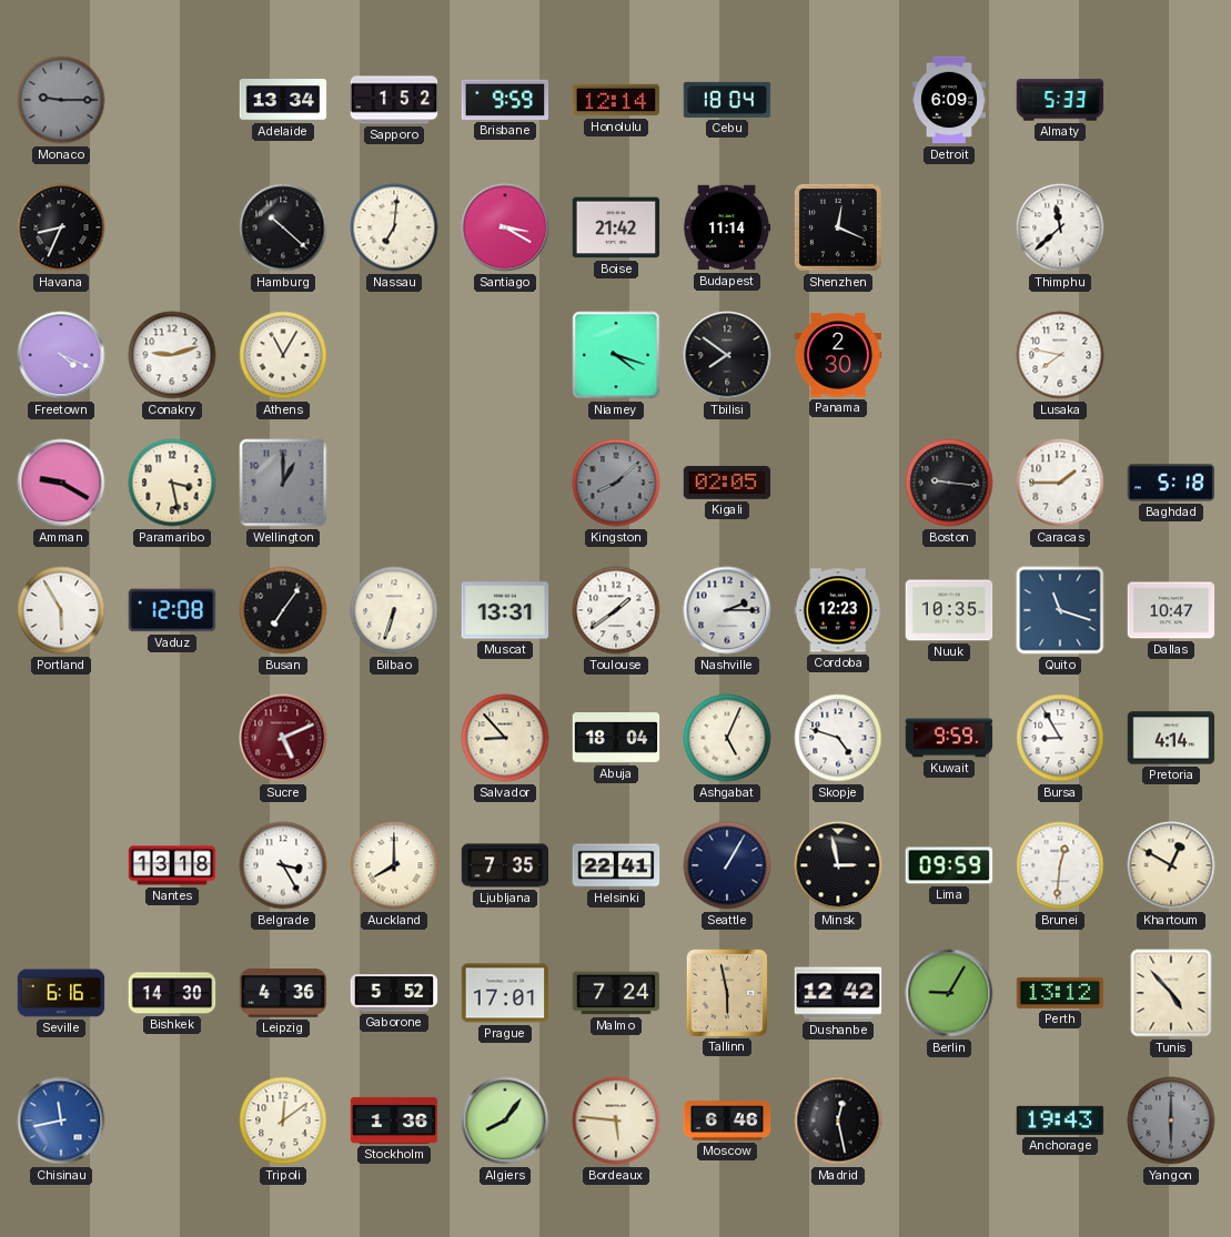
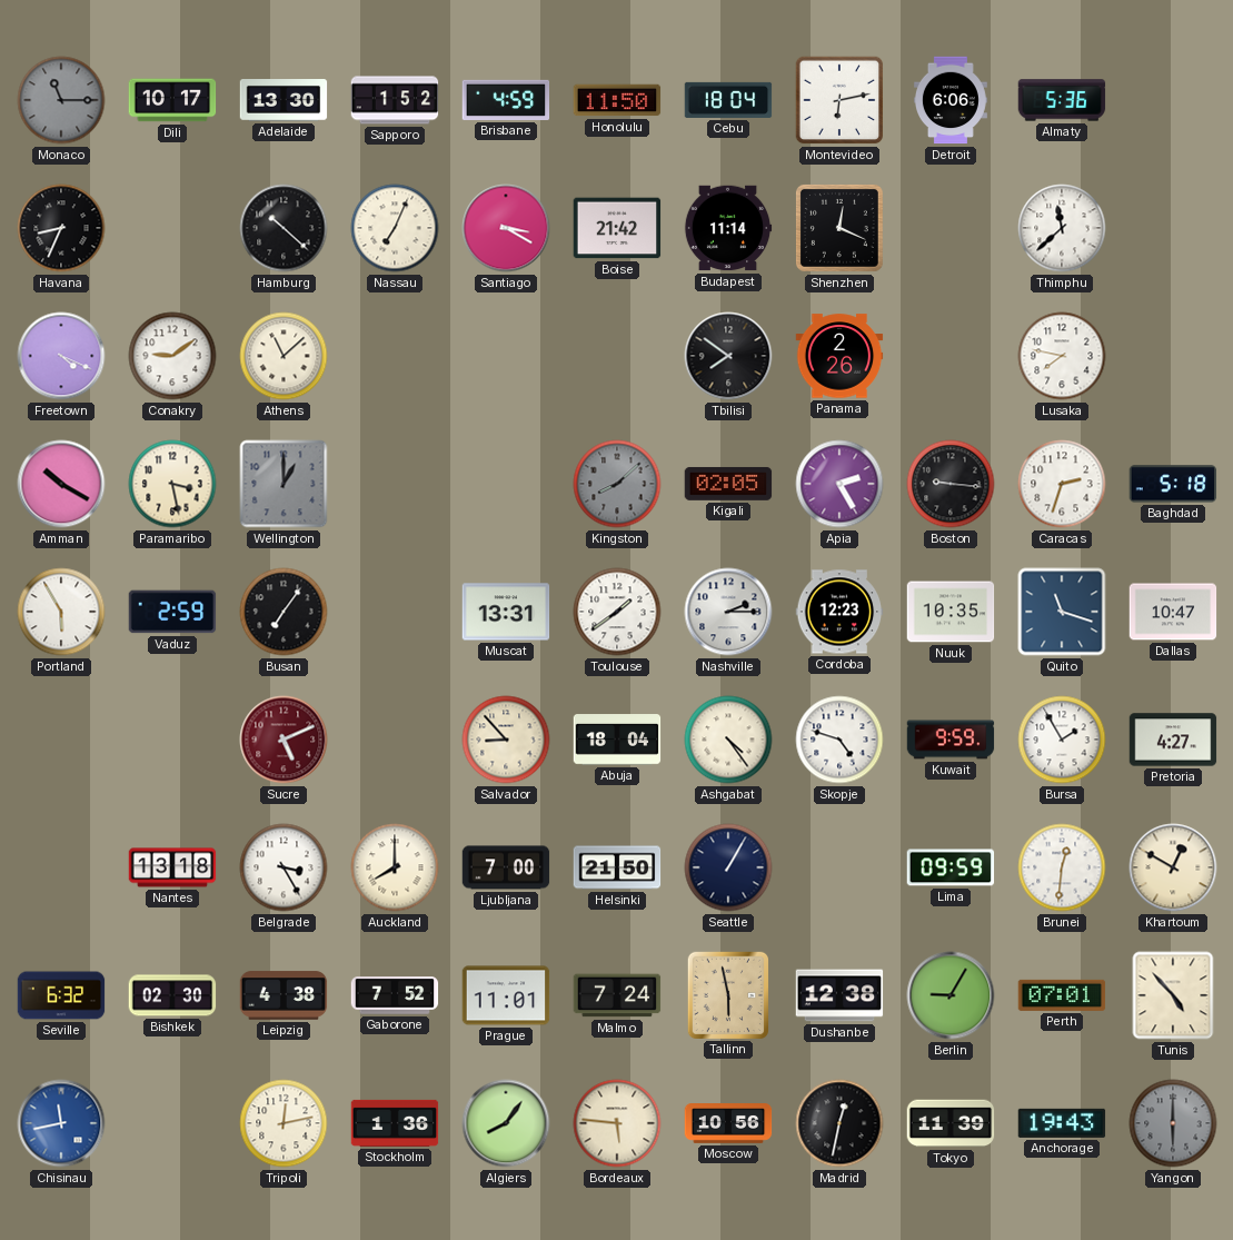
Monaco: 9:15 -> 11:15 (61, 100)
Dili: none -> 10:17 (172, 100)
Adelaide: 13:34 -> 13:30 (284, 101)
Brisbane: 9:59 -> 4:59 (506, 100)
Honolulu: 12:14 -> 11:50 (617, 100)
Montevideo: none -> 6:13 (839, 100)
Detroit: 6:09 -> 6:06 (951, 100)
Almaty: 5:33 -> 5:36 (1062, 100)
Nassau: 7:01 -> 7:04 (395, 228)
Conakry: 9:12 -> 9:09 (172, 356)
Athens: 11:05 -> 11:08 (284, 356)
Niamey: 4:18 -> none (616, 355)
Panama: 2:30 -> 2:26 (839, 356)
Amman: 9:20 -> 10:20 (61, 484)
Apia: none -> 2:25 (839, 484)
Caracas: 1:45 -> 2:33 (1062, 484)
Vaduz: 12:08 -> 2:59 (172, 612)
Bilbao: 6:33 -> none (394, 610)
Ashgabat: 5:04 -> 4:24 (728, 740)
Bursa: 8:55 -> 1:55 (1062, 740)
Pretoria: 4:14 -> 4:27 (1173, 740)
Ljubljana: 7:35 -> 7:00 (506, 867)
Helsinki: 22:41 -> 21:50 (617, 867)
Minsk: 2:58 -> none (838, 865)
Seville: 6:16 -> 6:32 (61, 995)
Bishkek: 14:30 -> 02:30 (172, 995)
Leipzig: 4:36 -> 4:38 (284, 995)
Gaborone: 5:52 -> 7:52 (395, 995)
Prague: 17:01 -> 11:01 (506, 995)
Dushanbe: 12:42 -> 12:38 (839, 995)
Perth: 13:12 -> 07:01 (1062, 995)
Tripoli: 12:09 -> 12:13 (284, 1123)
Moscow: 6:46 -> 10:56 (728, 1124)
Madrid: 12:28 -> 12:32 (839, 1123)
Tokyo: none -> 11:39 (951, 1123)
